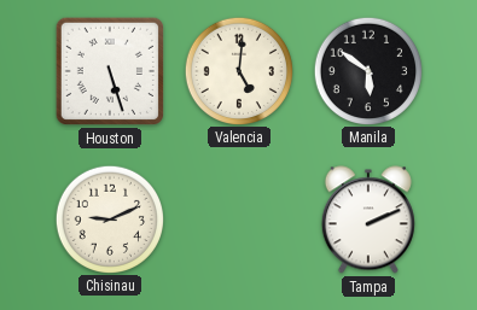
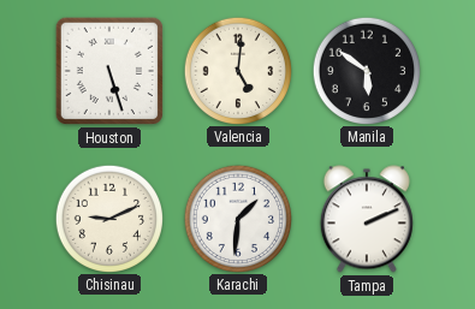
Karachi: none -> 1:31 (237, 218)
